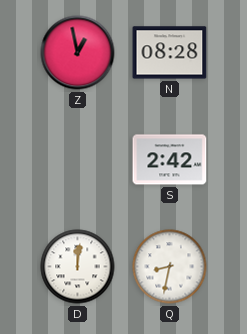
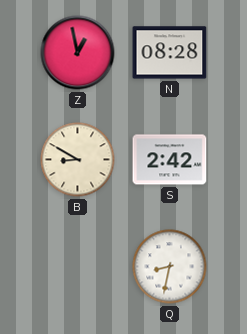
B: none -> 8:50 (78, 160)
D: 12:01 -> none (78, 267)
